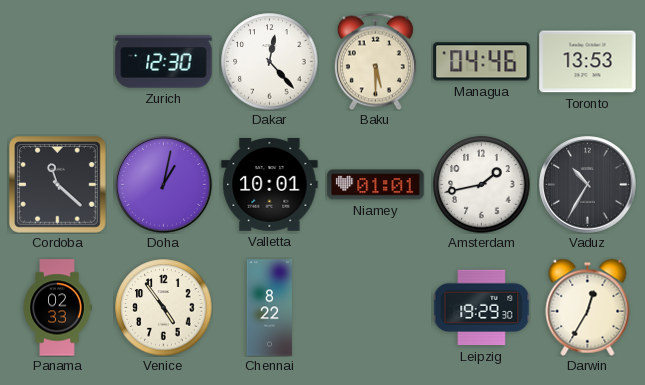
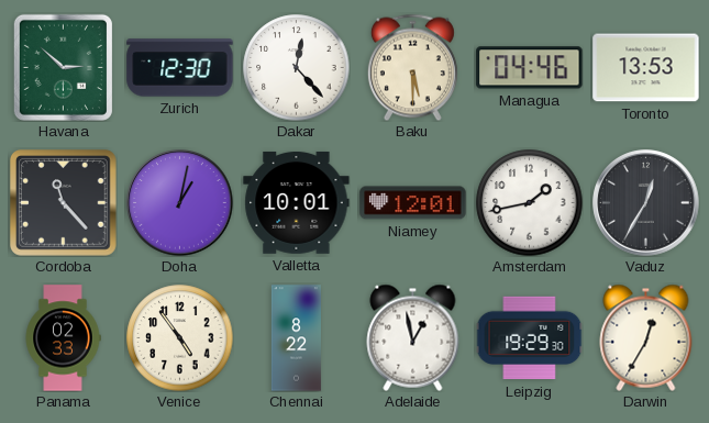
Havana: none -> 2:52 (63, 67)
Cordoba: 11:22 -> 11:23 (64, 203)
Niamey: 01:01 -> 12:01 (413, 203)
Vaduz: 10:35 -> 12:35 (646, 203)
Adelaide: none -> 12:58 (413, 337)
